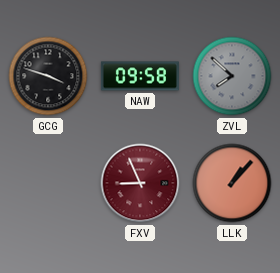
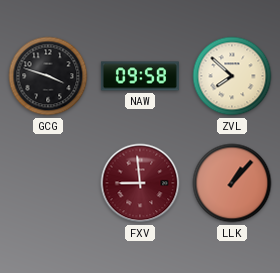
ZVL dial: grey -> cream (232, 76)
FXV: 8:56 -> 8:59 (140, 183)
